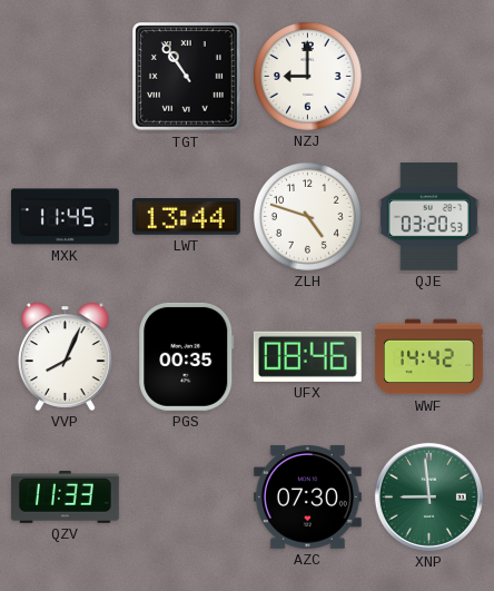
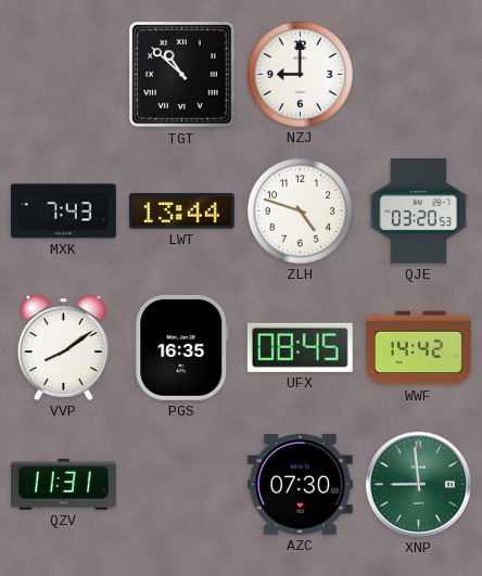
TGT: 10:54 -> 10:52 (182, 75)
MXK: 11:45 -> 7:43 (63, 212)
VVP: 8:04 -> 8:09 (63, 347)
PGS: 00:35 -> 16:35 (182, 347)
UFX: 08:46 -> 08:45 (300, 347)
QZV: 11:33 -> 11:31 (63, 485)
